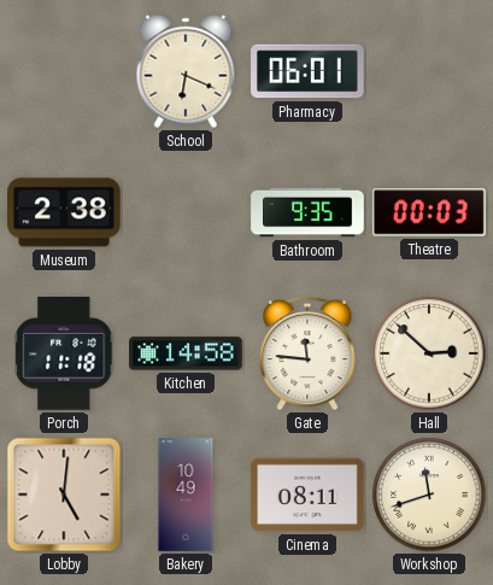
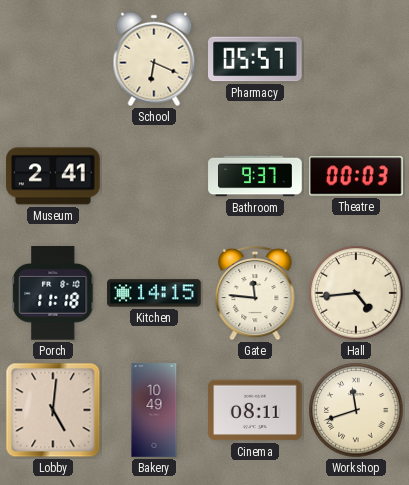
Pharmacy: 06:01 -> 05:57 (256, 59)
Museum: 2:38 -> 2:41 (53, 176)
Bathroom: 9:35 -> 9:37 (255, 176)
Kitchen: 14:58 -> 14:15 (154, 293)
Hall: 2:52 -> 4:44 (356, 293)
